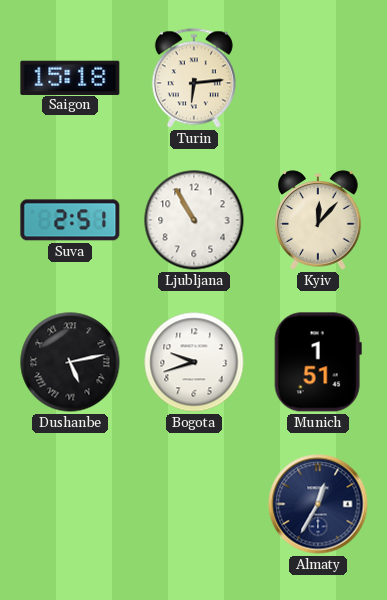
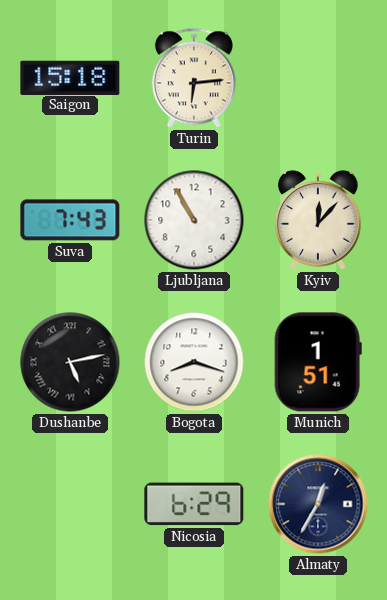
Suva: 2:51 -> 7:43 (70, 220)
Bogota: 9:42 -> 8:18 (194, 362)
Nicosia: none -> 6:29 (194, 504)
